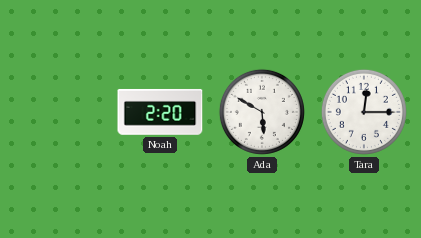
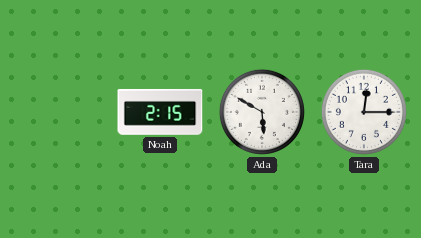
Noah: 2:20 -> 2:15 (160, 112)
